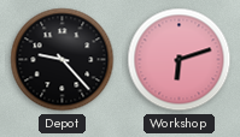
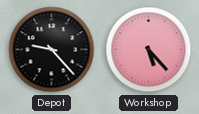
Workshop: 6:12 -> 5:23 (149, 50)
